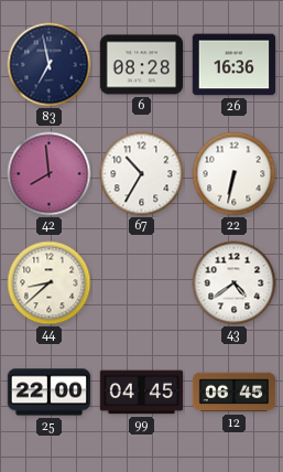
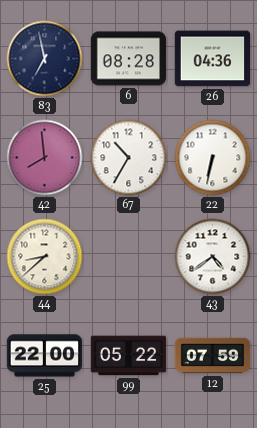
26: 16:36 -> 04:36 (213, 59)
99: 04:45 -> 05:22 (129, 356)
12: 06:45 -> 07:59 (213, 356)
